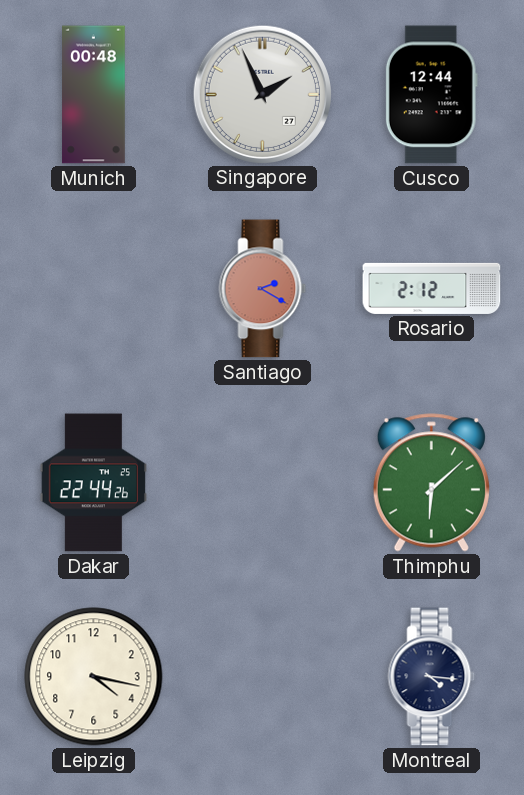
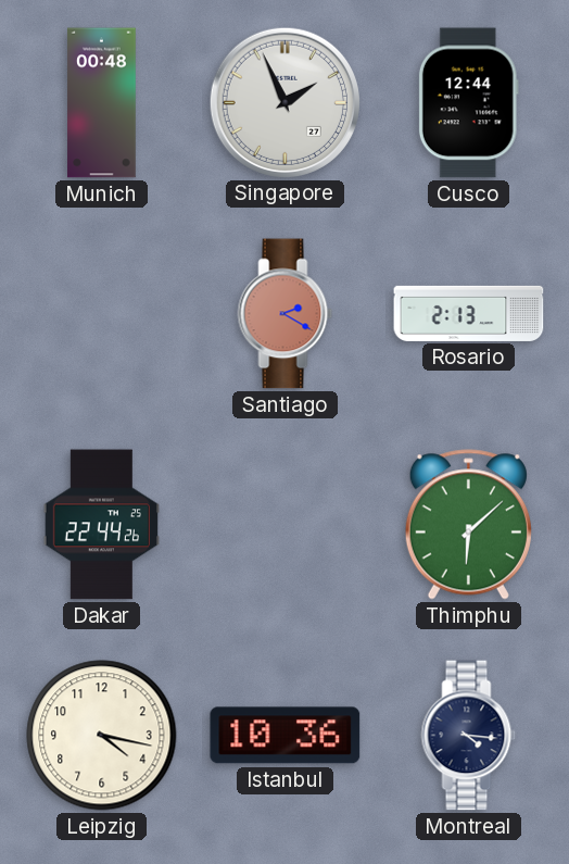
Rosario: 2:12 -> 2:13 (469, 313)
Istanbul: none -> 10:36 (286, 736)
